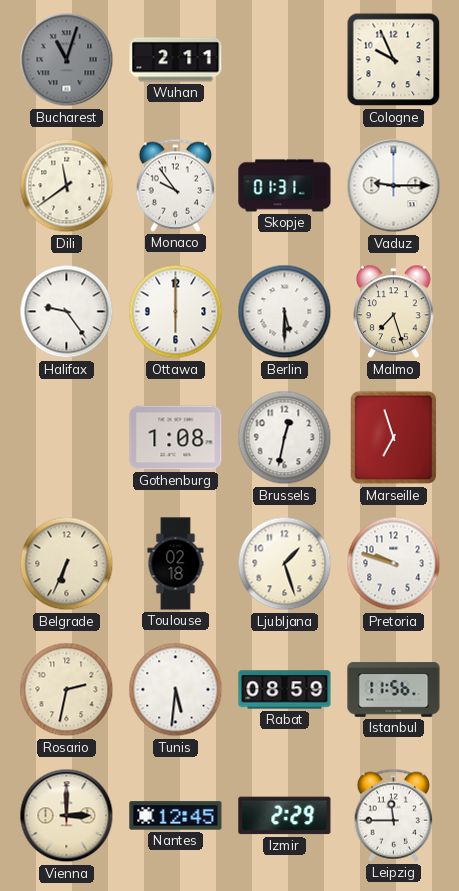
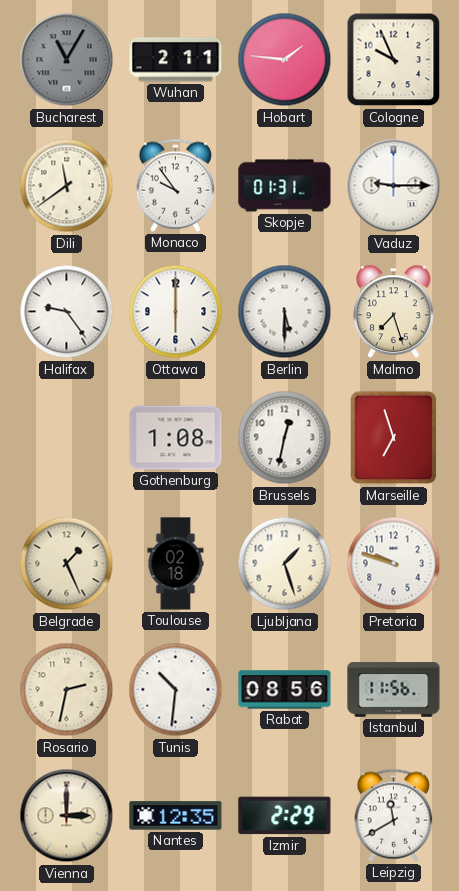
Bucharest: 11:03 -> 11:05 (67, 60)
Hobart: none -> 1:46 (285, 60)
Belgrade: 6:34 -> 1:26 (67, 564)
Tunis: 5:31 -> 10:31 (176, 690)
Rabat: 08:59 -> 08:56 (285, 690)
Nantes: 12:45 -> 12:35 (176, 816)
Leipzig: 11:45 -> 11:40 (394, 815)
